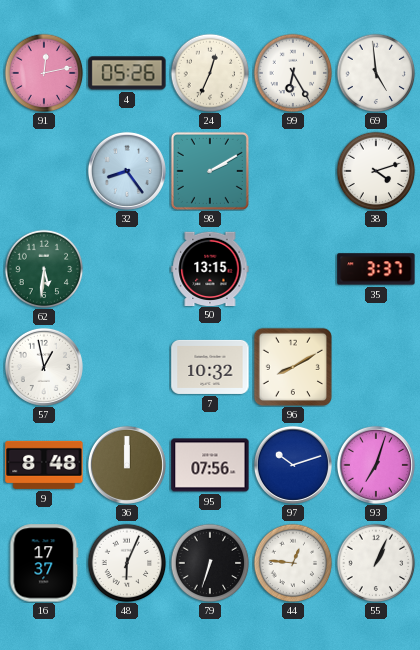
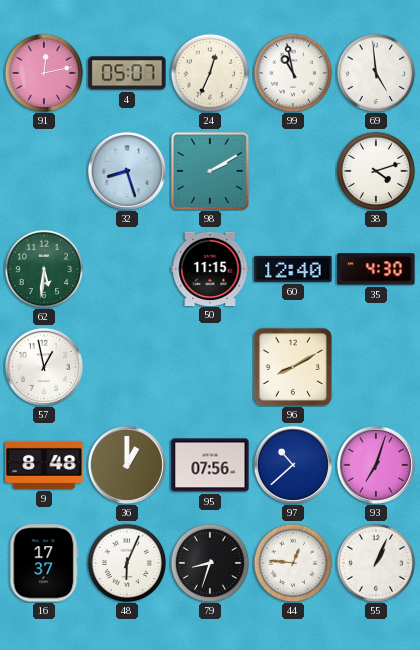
4: 05:26 -> 05:07 (127, 73)
99: 6:25 -> 10:58 (293, 73)
32: 8:24 -> 8:27 (127, 171)
50: 13:15 -> 11:15 (210, 268)
60: none -> 12:40 (293, 269)
35: 3:37 -> 4:30 (376, 269)
7: 10:32 -> none (210, 367)
36: 12:00 -> 1:00 (127, 465)
97: 10:12 -> 10:38 (293, 465)
79: 6:33 -> 8:33 (210, 563)
